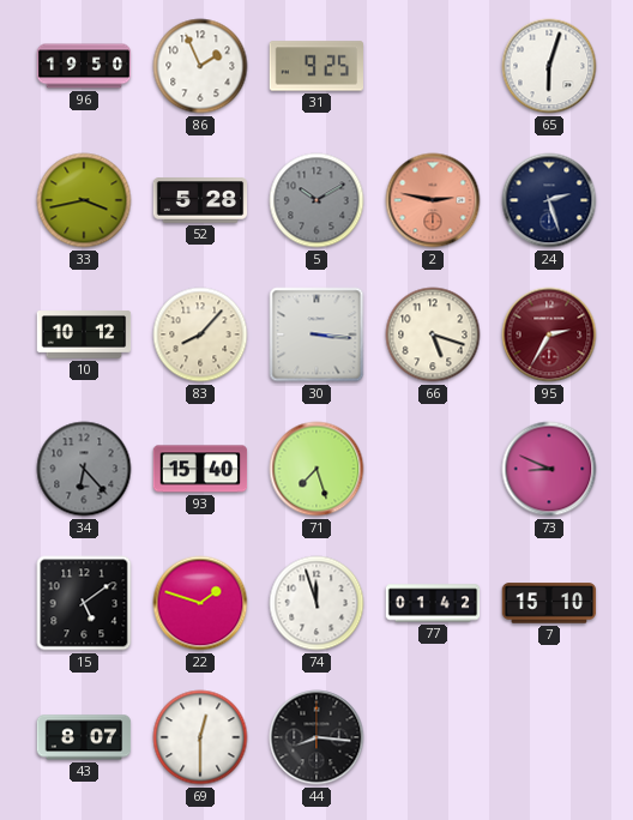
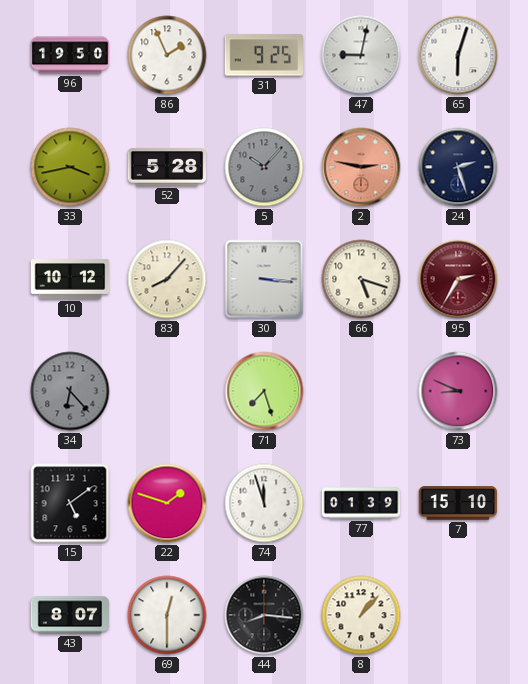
47: none -> 9:02 (361, 55)
5: 10:10 -> 10:07 (264, 167)
93: 15:40 -> none (200, 469)
77: 01:42 -> 01:39 (361, 503)
8: none -> 1:07 (361, 615)
